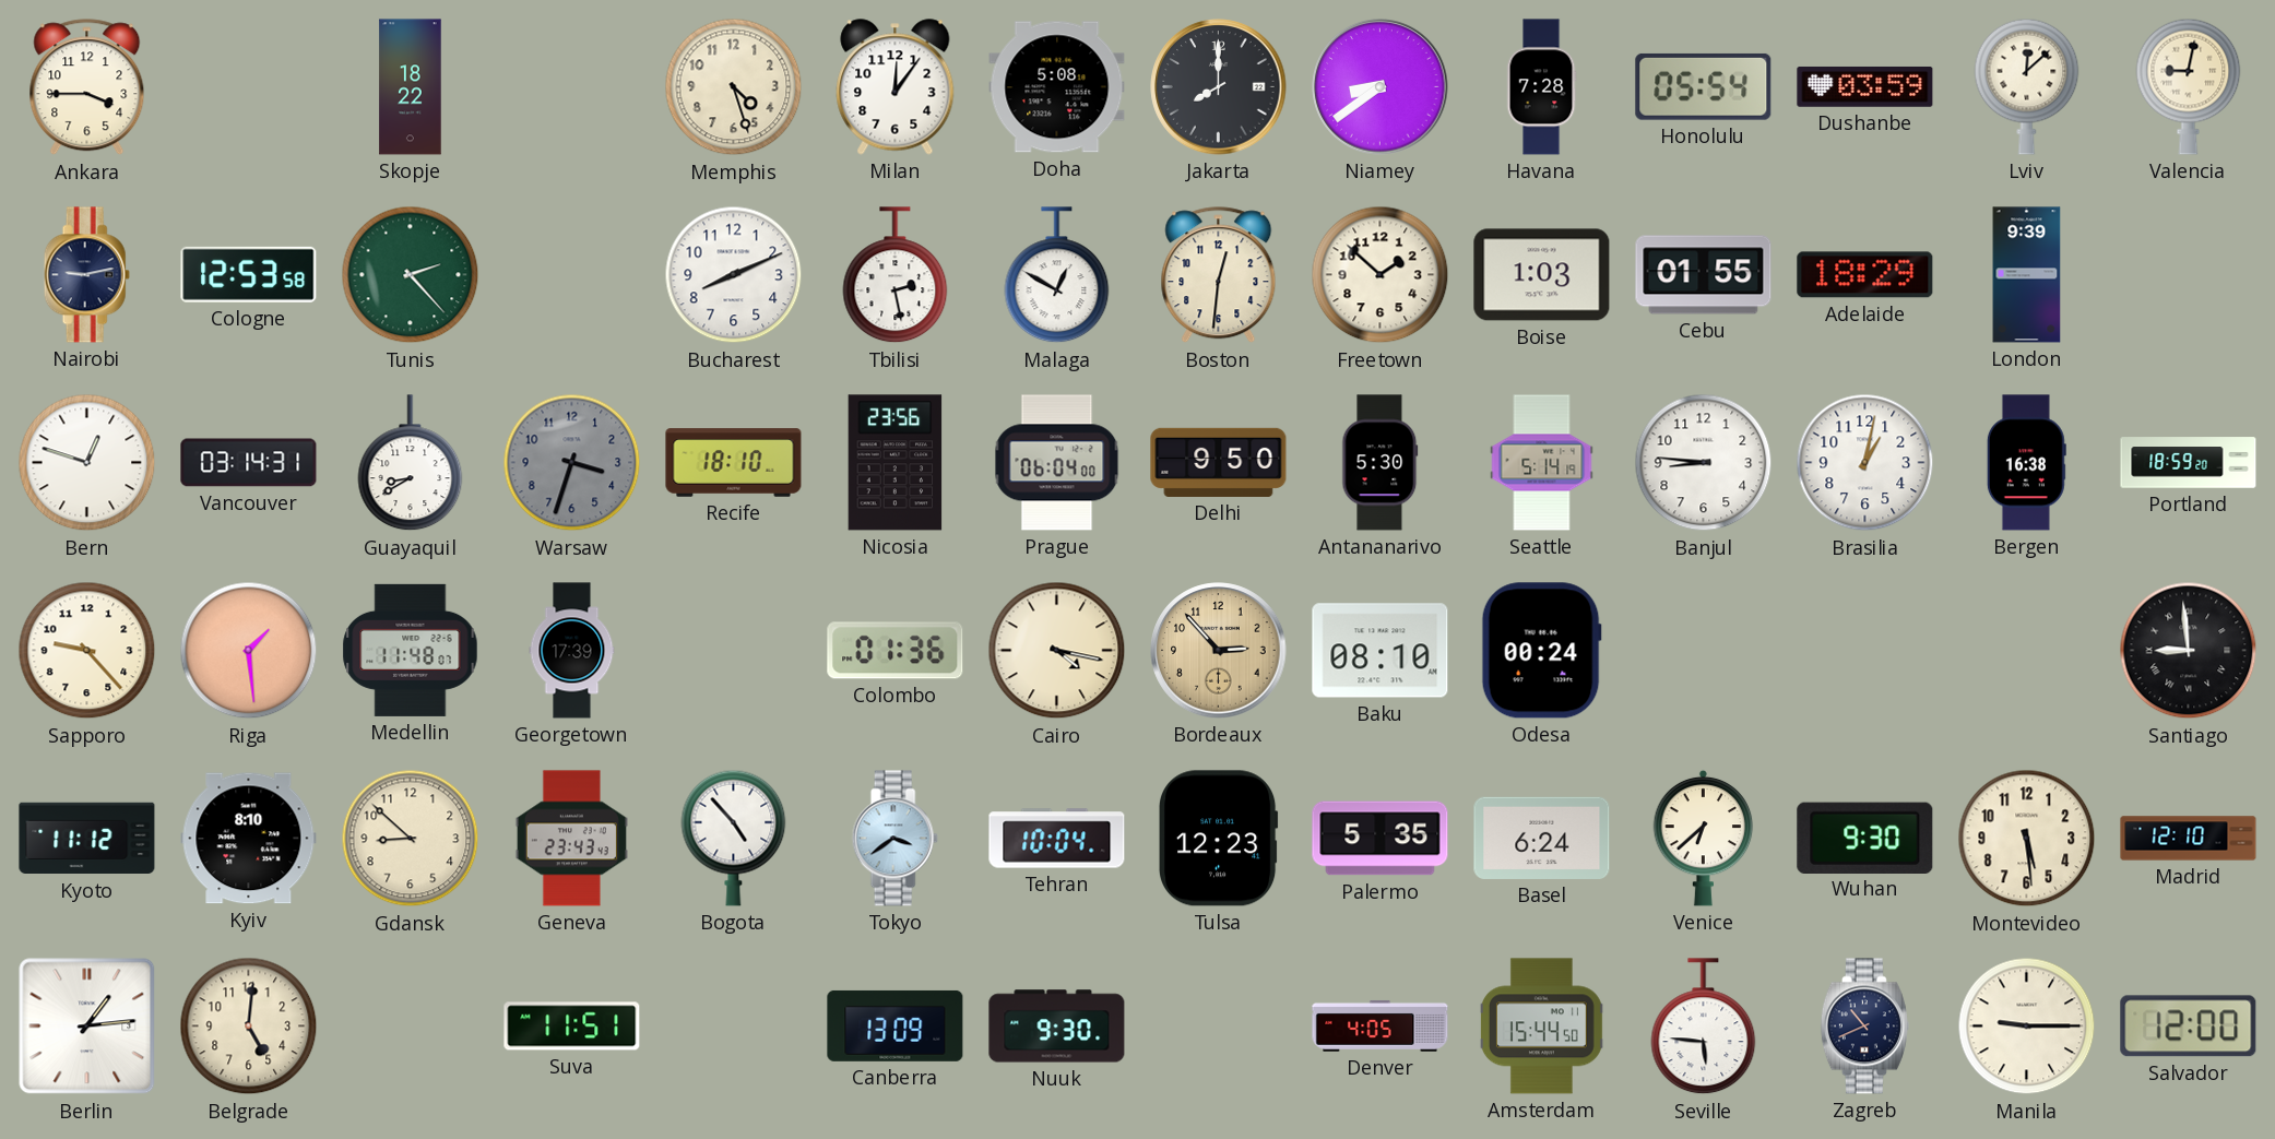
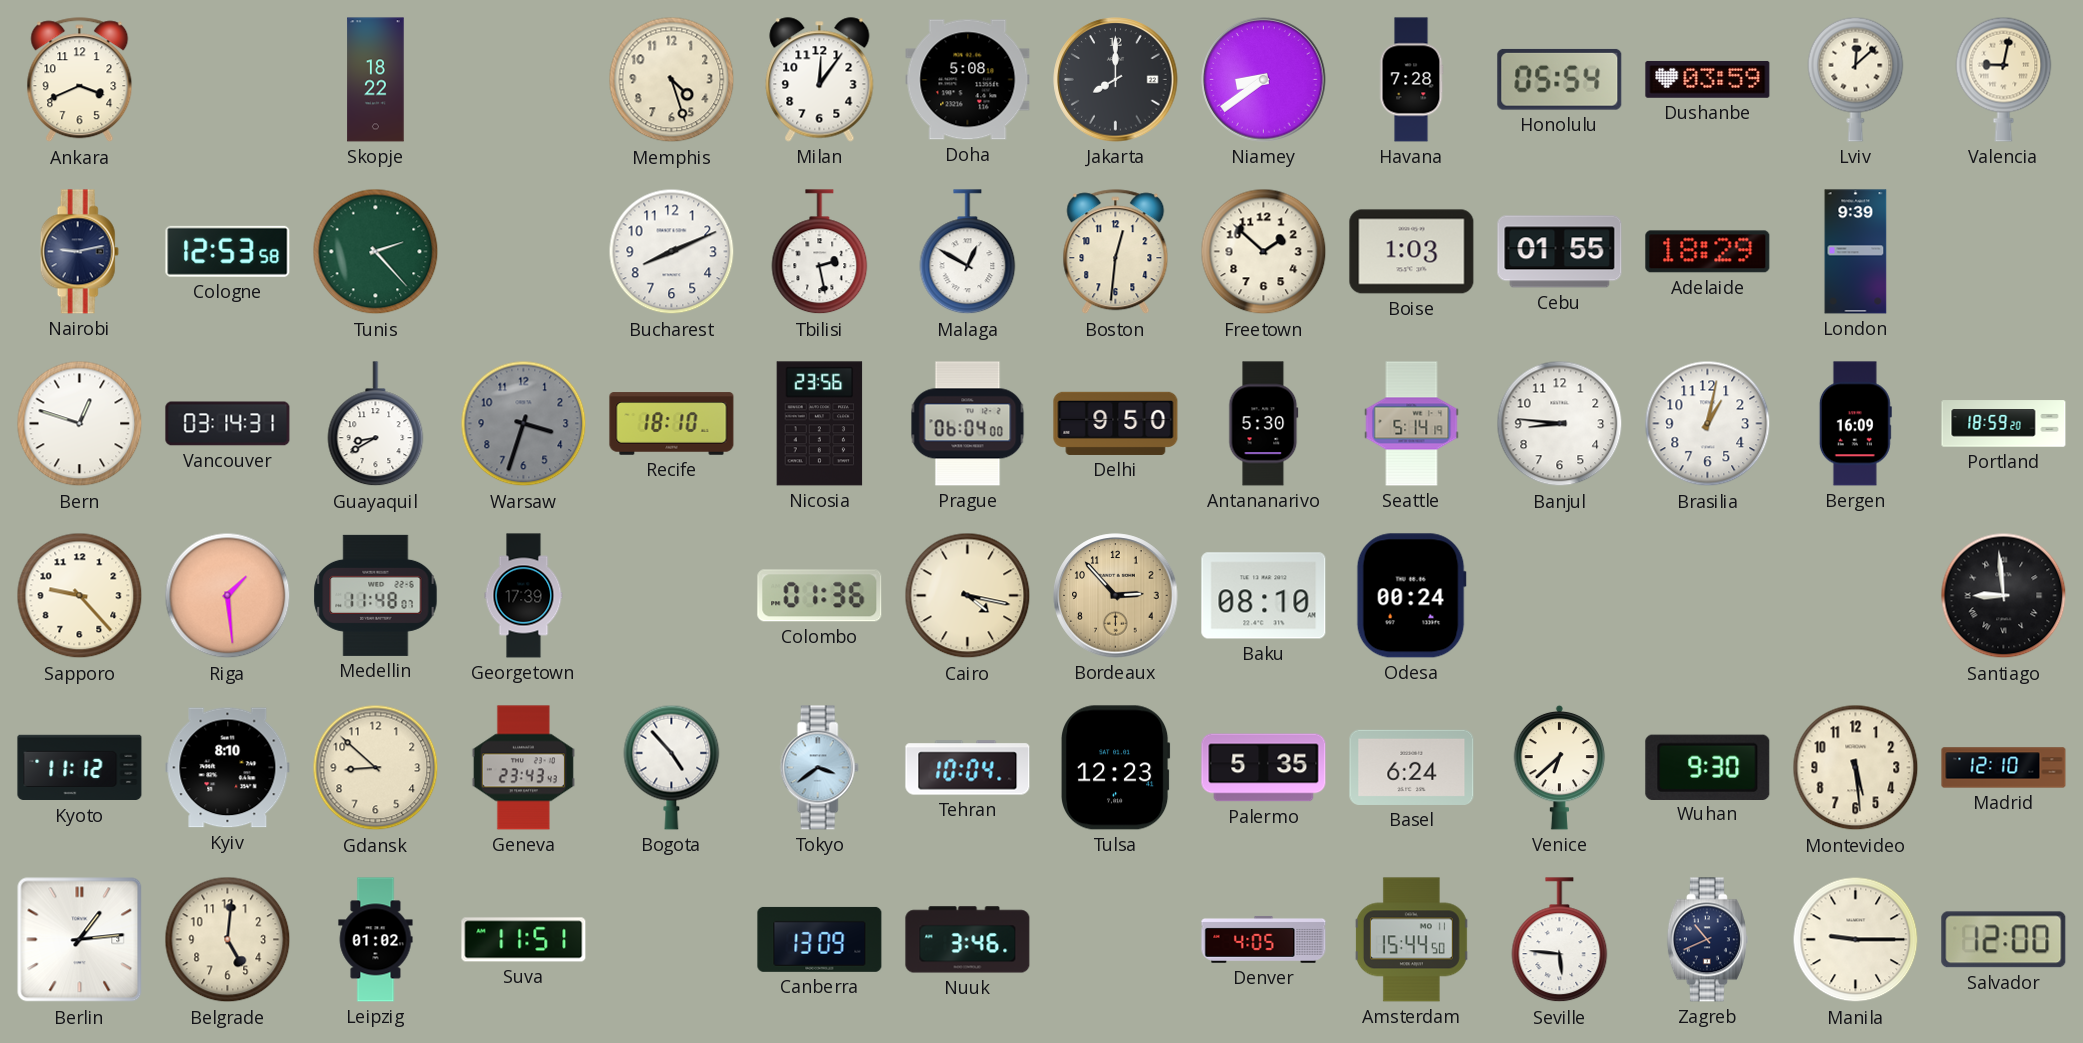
Ankara: 3:45 -> 3:41 (80, 80)
Bergen: 16:38 -> 16:09 (1855, 424)
Leipzig: none -> 01:02 (376, 940)
Nuuk: 9:30 -> 3:46 (968, 940)
